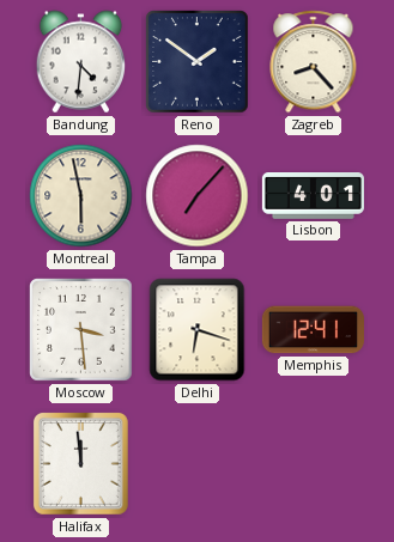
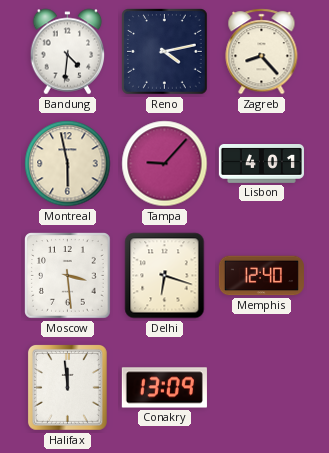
Reno: 1:51 -> 4:13 (165, 52)
Tampa: 7:07 -> 9:07 (165, 164)
Memphis: 12:41 -> 12:40 (261, 276)
Conakry: none -> 13:09 (164, 388)
